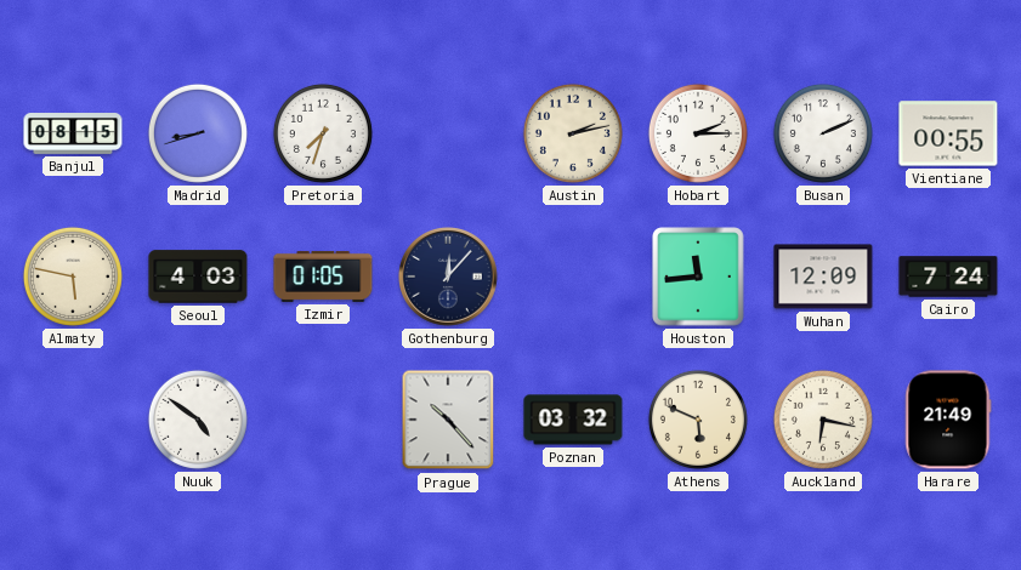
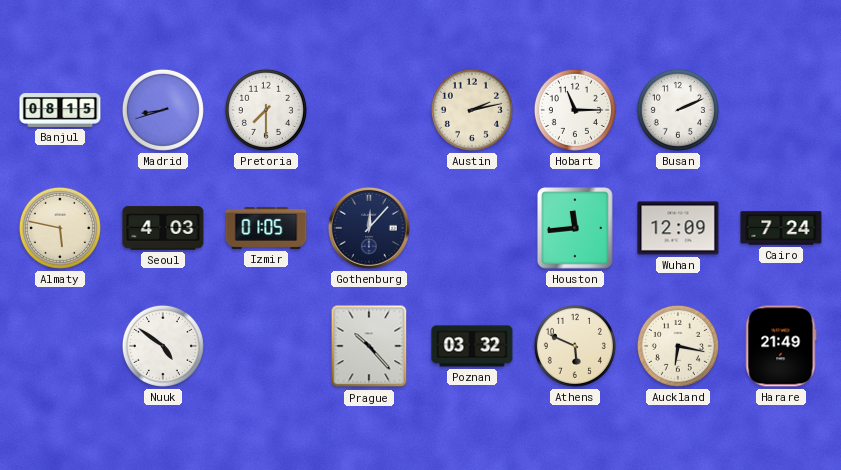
Pretoria: 7:33 -> 7:30 (266, 110)
Hobart: 2:15 -> 11:15 (575, 110)
Vientiane: 00:55 -> none (948, 133)
